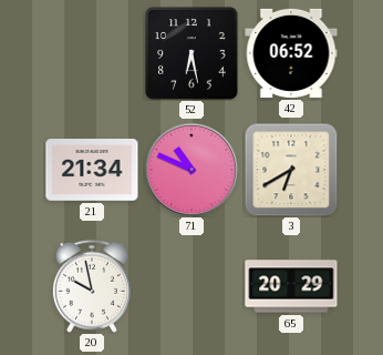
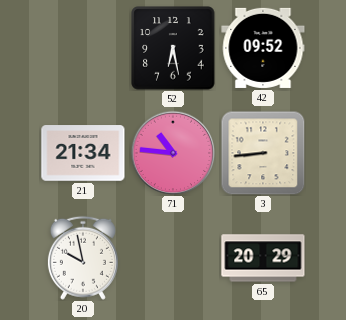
42: 06:52 -> 09:52 (263, 48)
71: 10:49 -> 10:46 (173, 153)
3: 6:40 -> 8:44 (263, 153)
